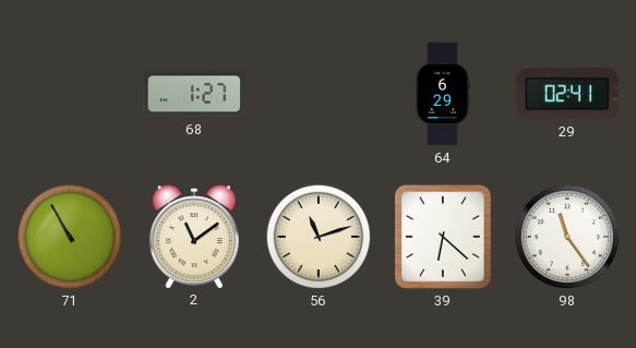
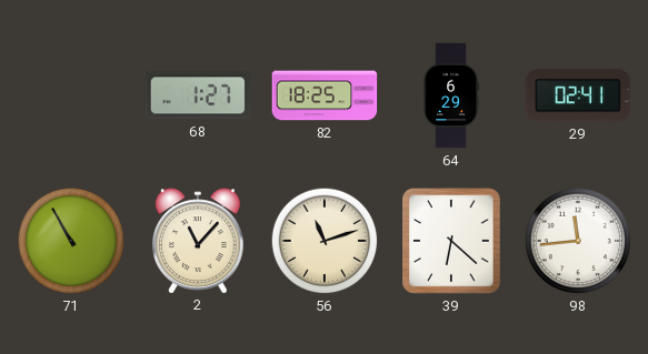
82: none -> 18:25 (325, 95)
2: 11:09 -> 11:07 (199, 241)
98: 11:24 -> 11:44 (578, 241)
